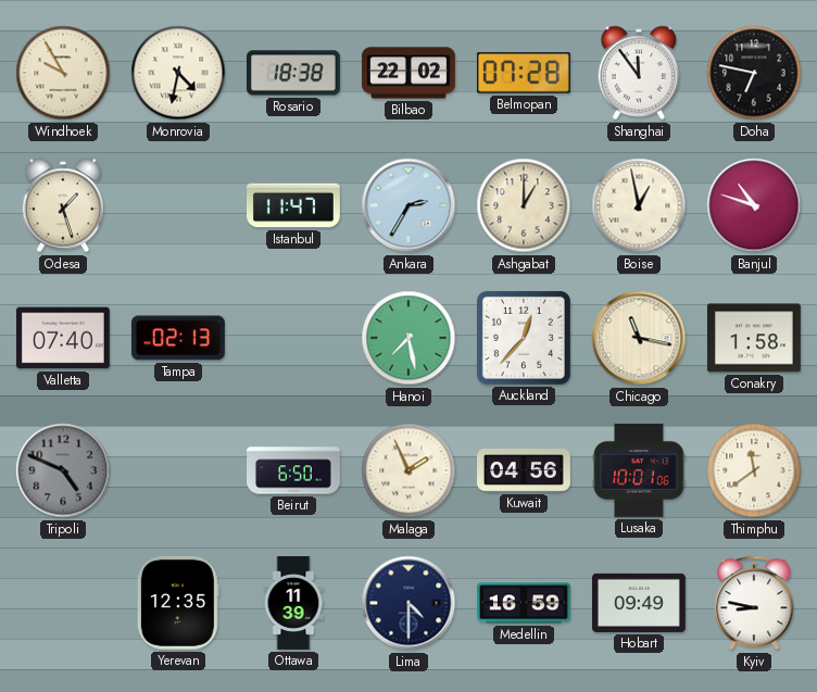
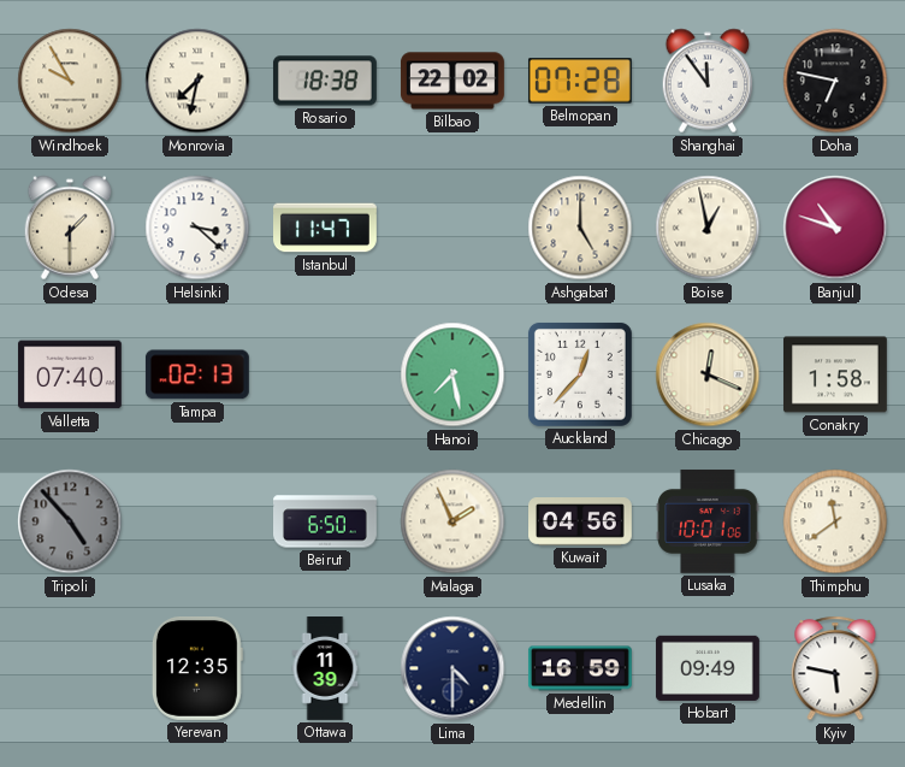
Monrovia: 4:32 -> 7:32 (197, 81)
Odesa: 1:27 -> 1:30 (70, 228)
Helsinki: none -> 3:22 (197, 228)
Ankara: 2:35 -> none (409, 205)
Ashgabat: 1:00 -> 5:00 (580, 228)
Chicago: 11:17 -> 12:19 (708, 374)
Tripoli: 4:49 -> 4:53 (70, 521)
Kyiv: 8:47 -> 5:47 (835, 668)
